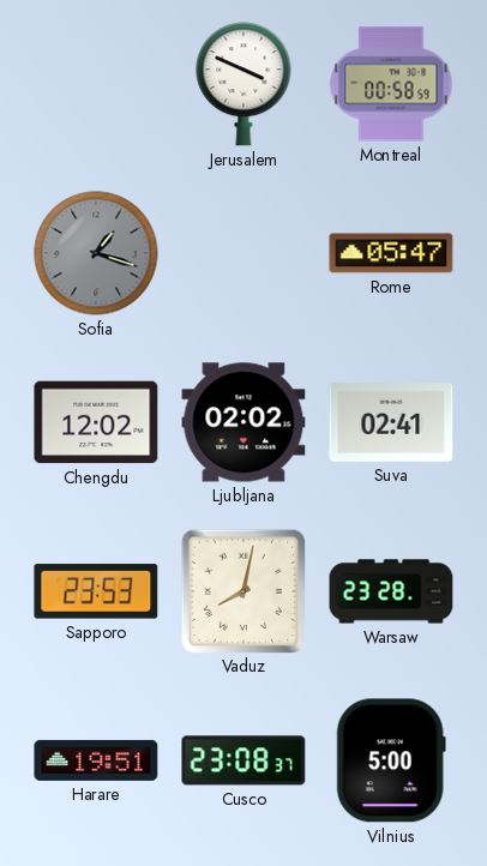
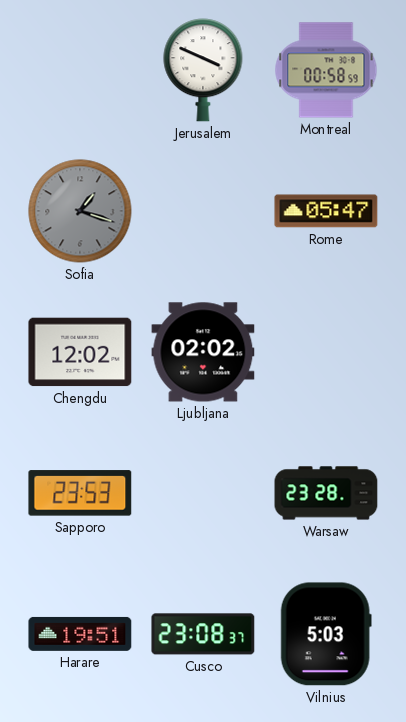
Suva: 02:41 -> none (391, 422)
Vaduz: 8:02 -> none (242, 590)
Vilnius: 5:00 -> 5:03 (326, 634)
